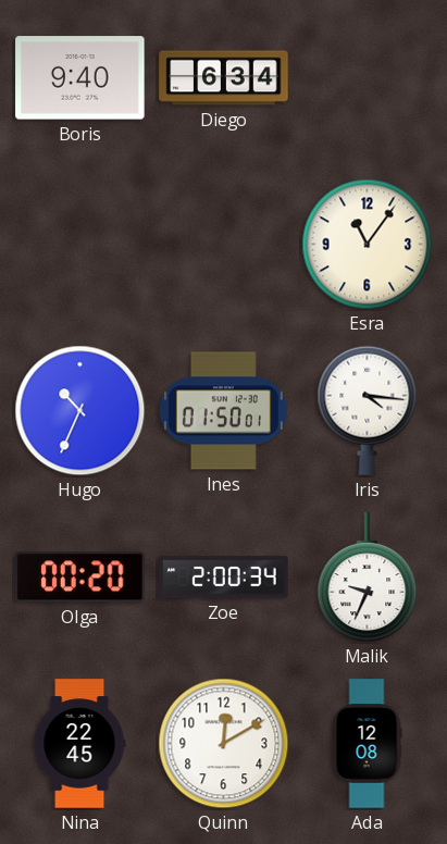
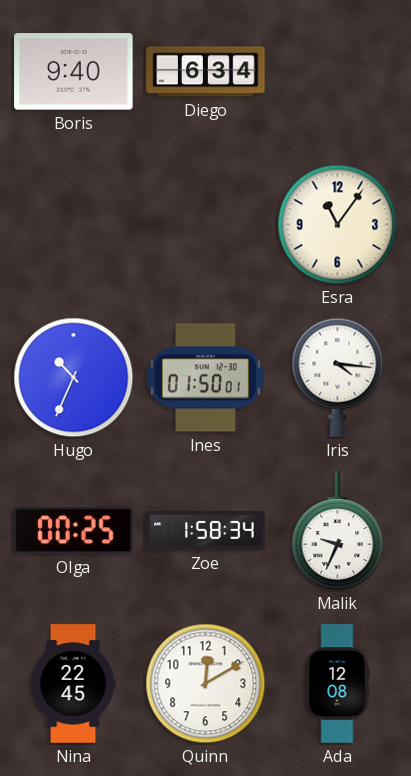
Olga: 00:20 -> 00:25 (74, 531)
Zoe: 2:00 -> 1:58 (206, 531)
